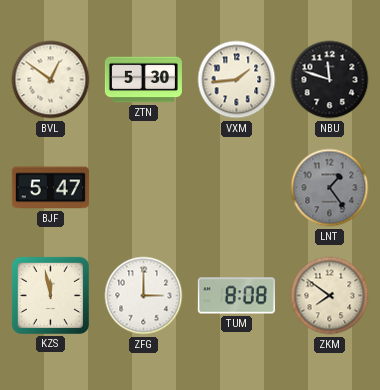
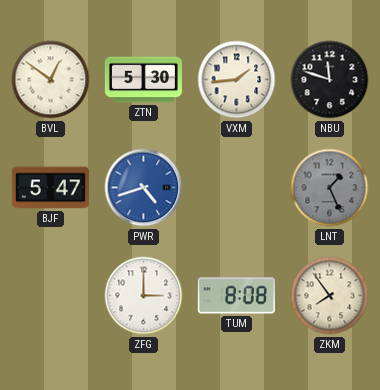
PWR: none -> 4:42 (144, 188)
LNT: 1:24 -> 1:26 (330, 188)
KZS: 11:58 -> none (50, 295)
ZKM: 7:51 -> 7:54 (330, 296)
